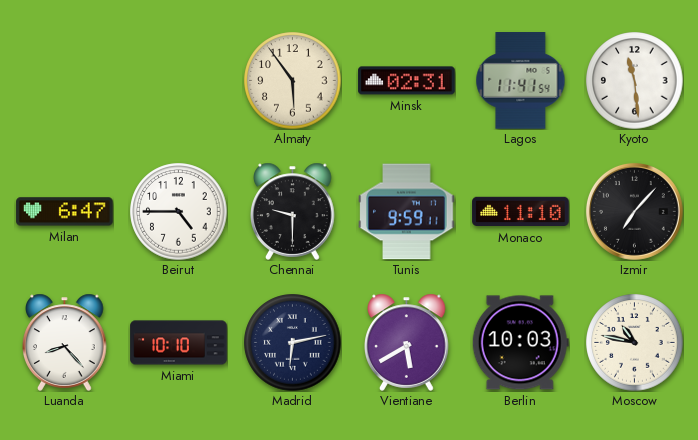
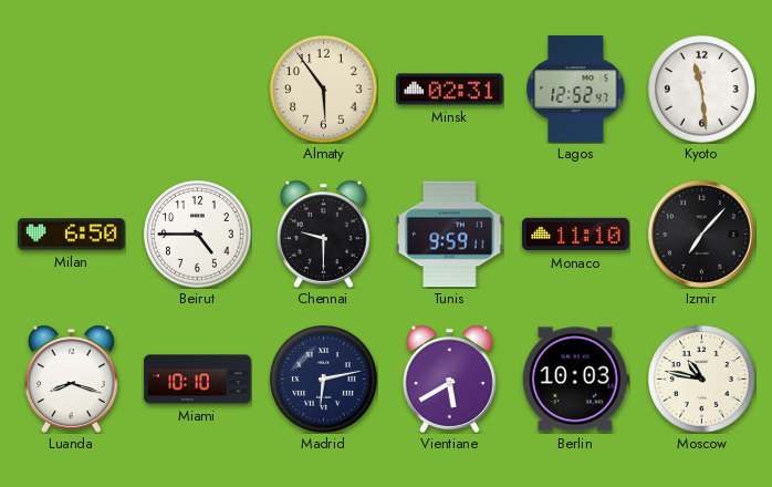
Lagos: 11:41 -> 12:52 (576, 90)
Milan: 6:47 -> 6:50 (72, 235)
Luanda: 8:23 -> 8:18 (72, 379)
